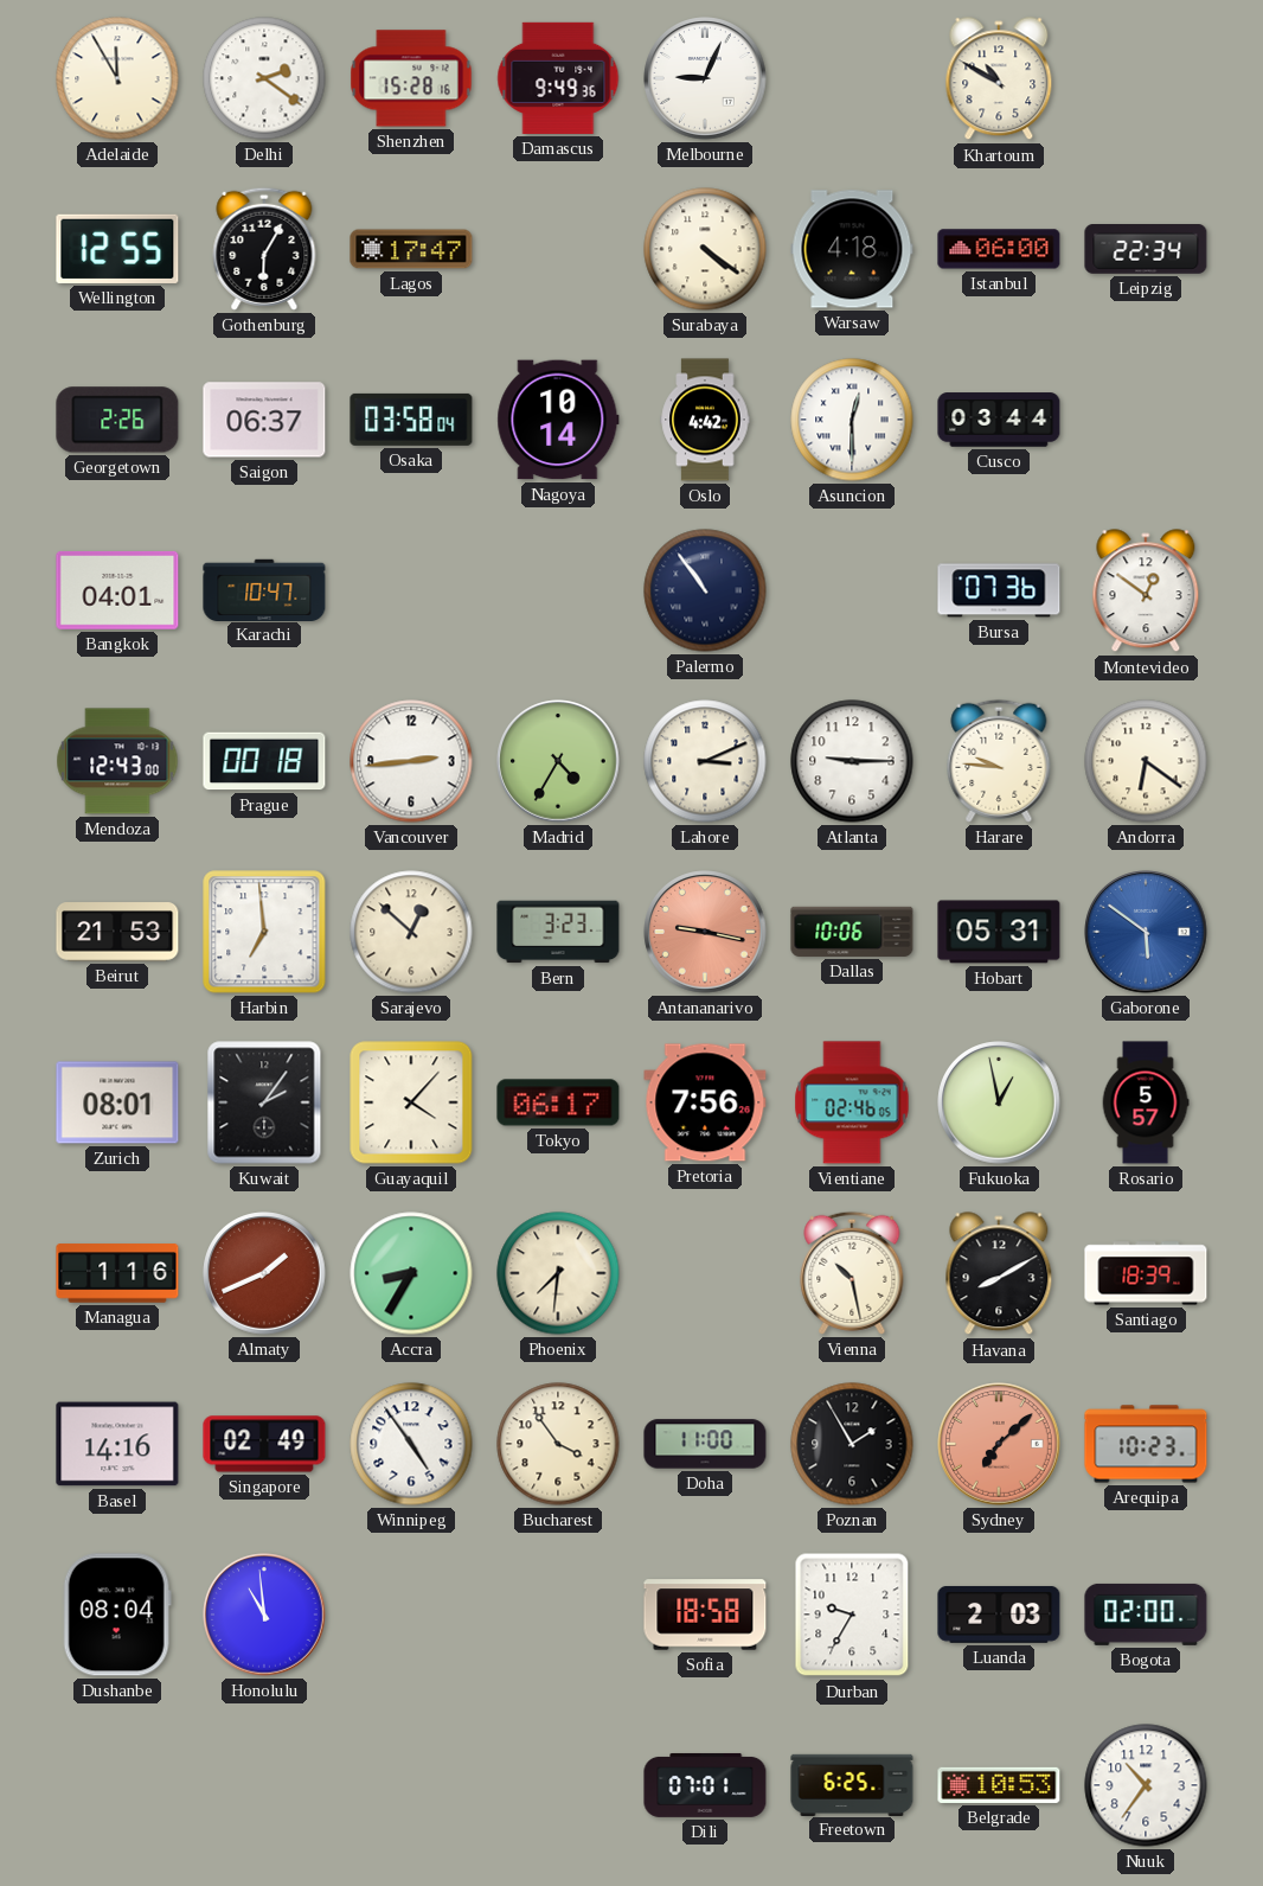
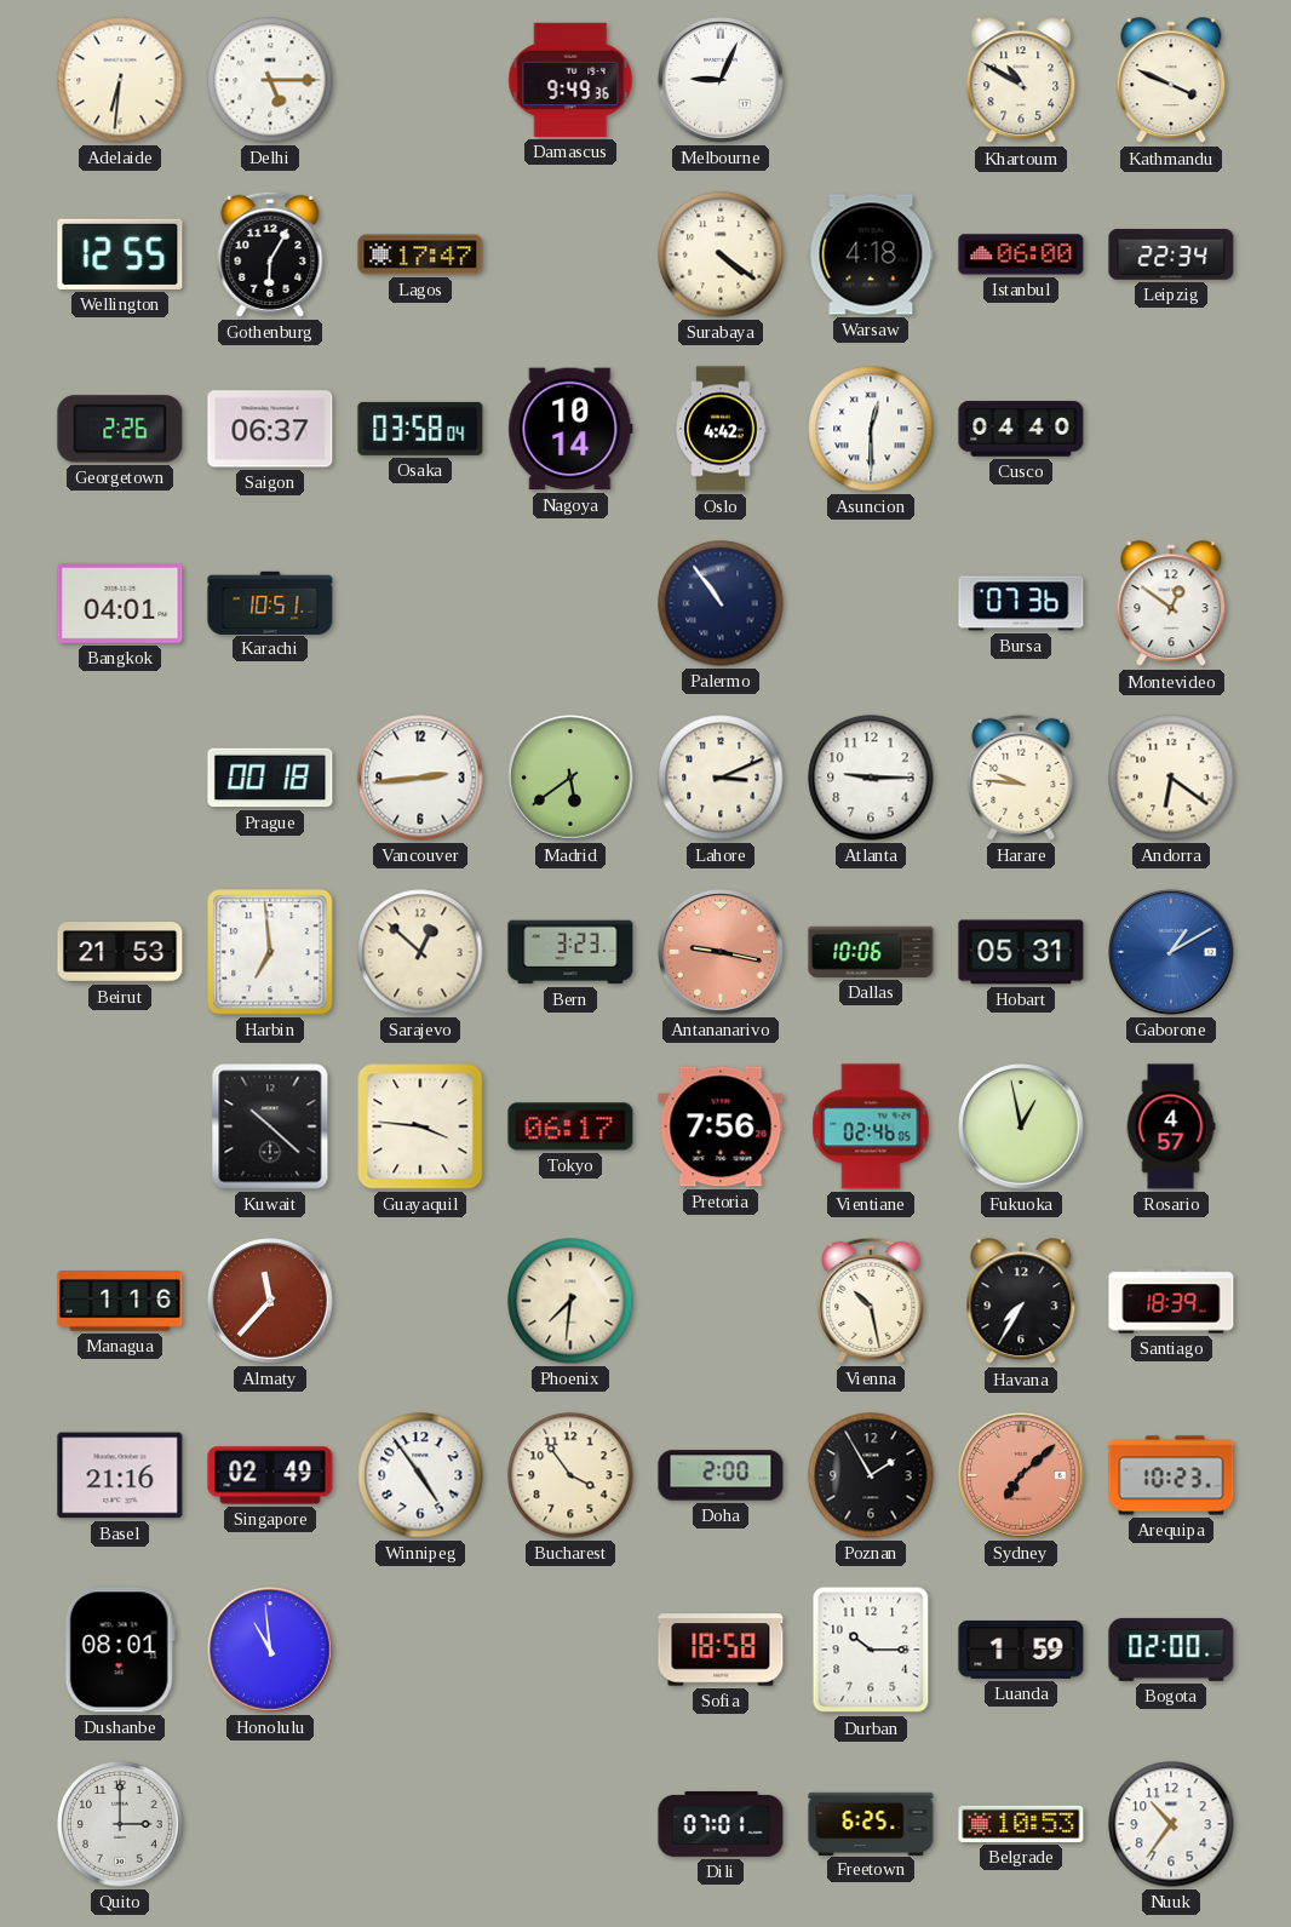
Adelaide: 11:55 -> 6:31 (120, 80)
Delhi: 2:21 -> 5:15 (270, 80)
Shenzhen: 15:28 -> none (411, 78)
Kathmandu: none -> 3:49 (1171, 81)
Cusco: 03:44 -> 04:40 (1021, 429)
Karachi: 10:47 -> 10:51 (270, 602)
Mendoza: 12:43 -> none (117, 761)
Madrid: 4:35 -> 5:39 (570, 778)
Gaborone: 5:51 -> 1:10 (1171, 952)
Zurich: 08:01 -> none (117, 1102)
Kuwait: 2:06 -> 10:22 (270, 1126)
Guayaquil: 4:07 -> 3:46 (420, 1126)
Rosario: 5:57 -> 4:57 (1171, 1126)
Almaty: 1:41 -> 11:37 (270, 1301)
Accra: 8:35 -> none (411, 1273)
Havana: 8:10 -> 7:35 (1021, 1302)
Basel: 14:16 -> 21:16 (120, 1475)
Doha: 11:00 -> 2:00 (721, 1475)
Dushanbe: 08:04 -> 08:01 (120, 1650)
Durban: 9:35 -> 10:15 (871, 1650)
Luanda: 2:03 -> 1:59 (1021, 1650)
Quito: none -> 3:00 (120, 1824)
